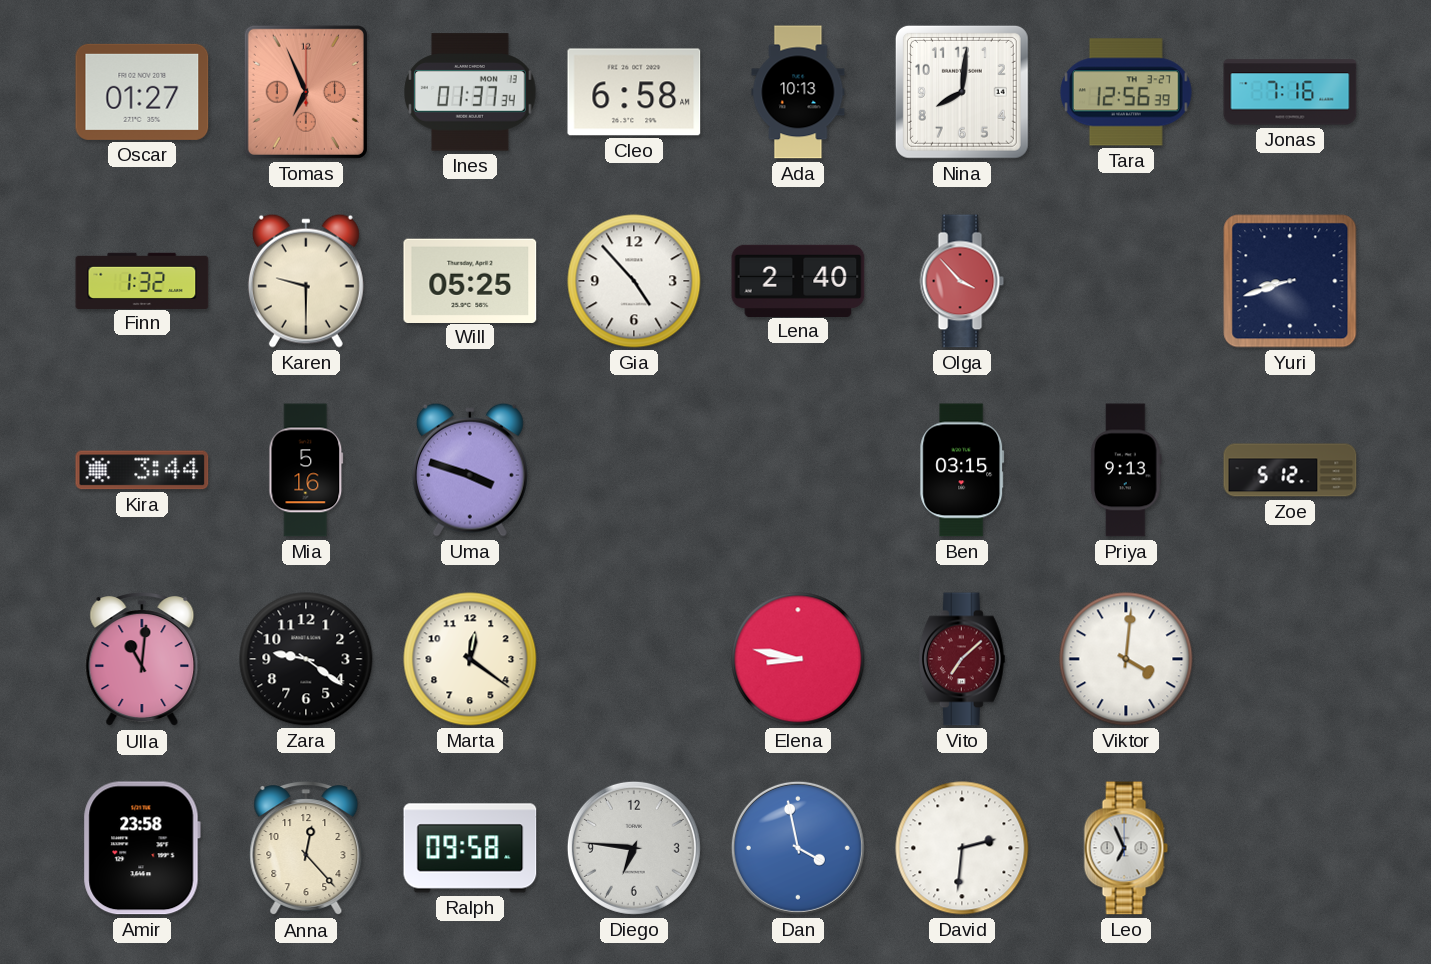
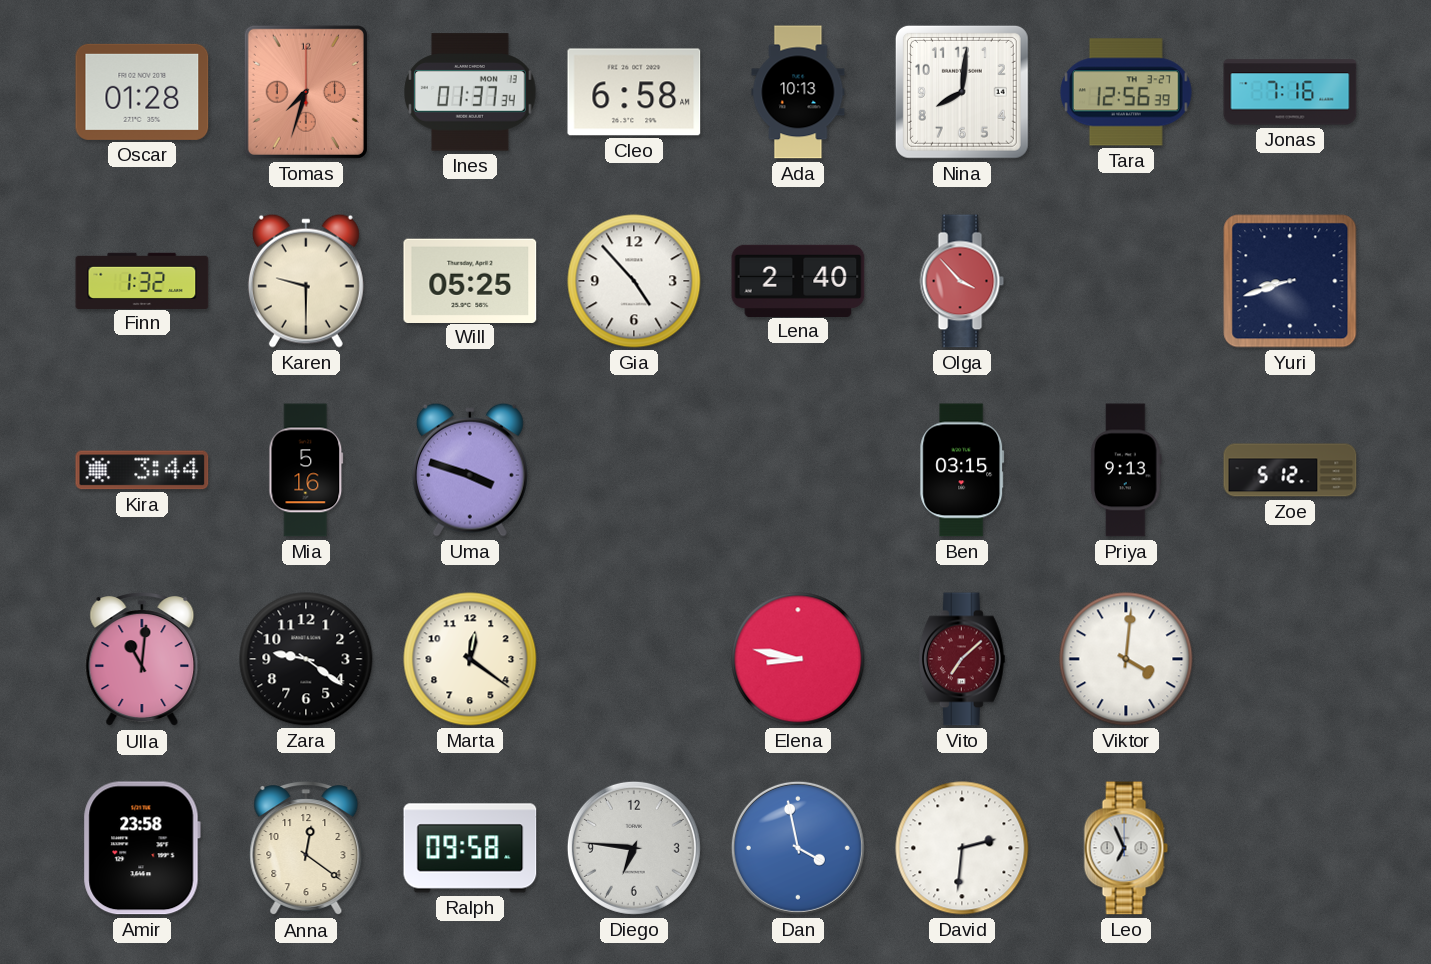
Oscar: 01:27 -> 01:28 (142, 92)
Tomas: 6:56 -> 7:33 (306, 92)
Anna: 12:23 -> 12:21 (306, 849)
